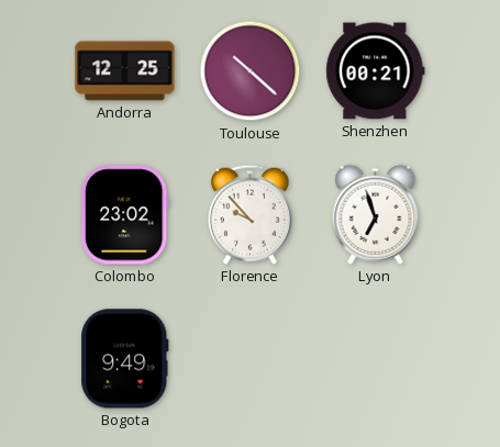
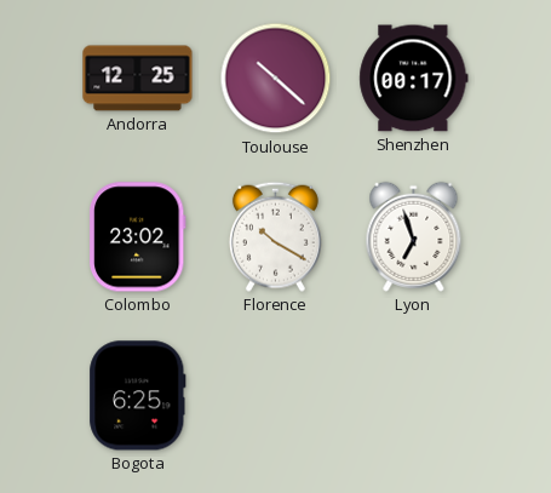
Shenzhen: 00:21 -> 00:17 (414, 79)
Florence: 9:53 -> 10:20 (275, 236)
Bogota: 9:49 -> 6:25 (138, 396)
